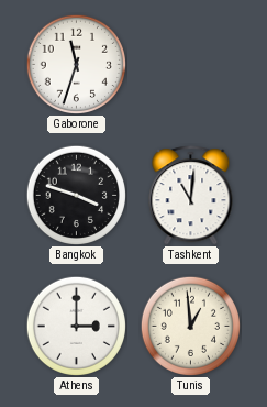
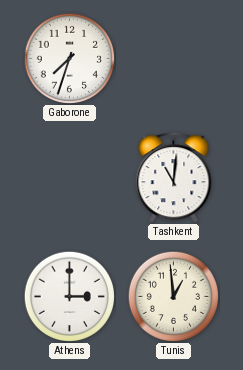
Gaborone: 11:33 -> 7:33 (69, 58)
Bangkok: 3:48 -> none (76, 195)
